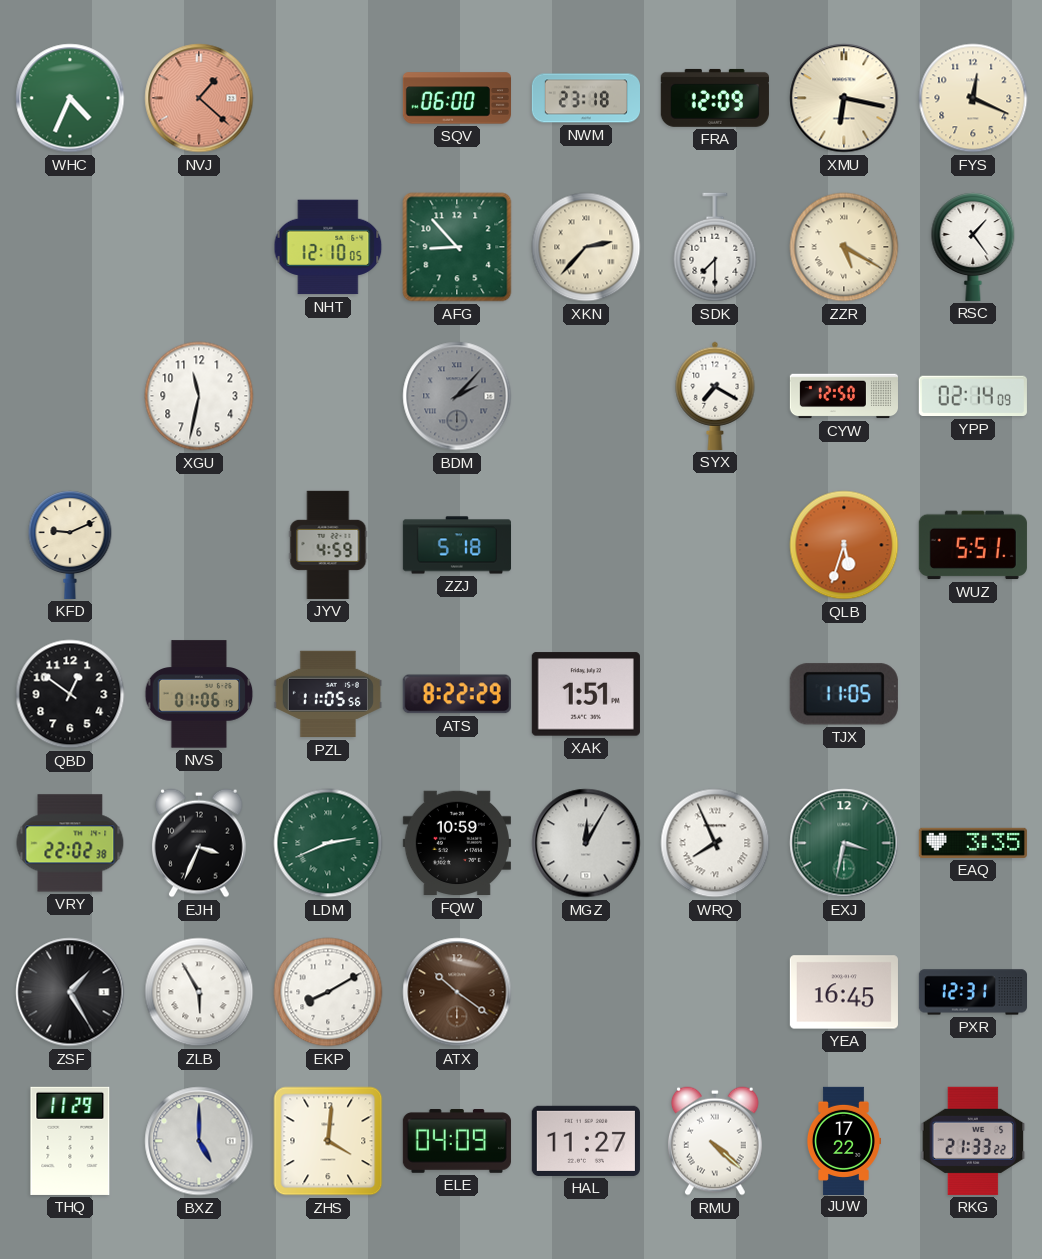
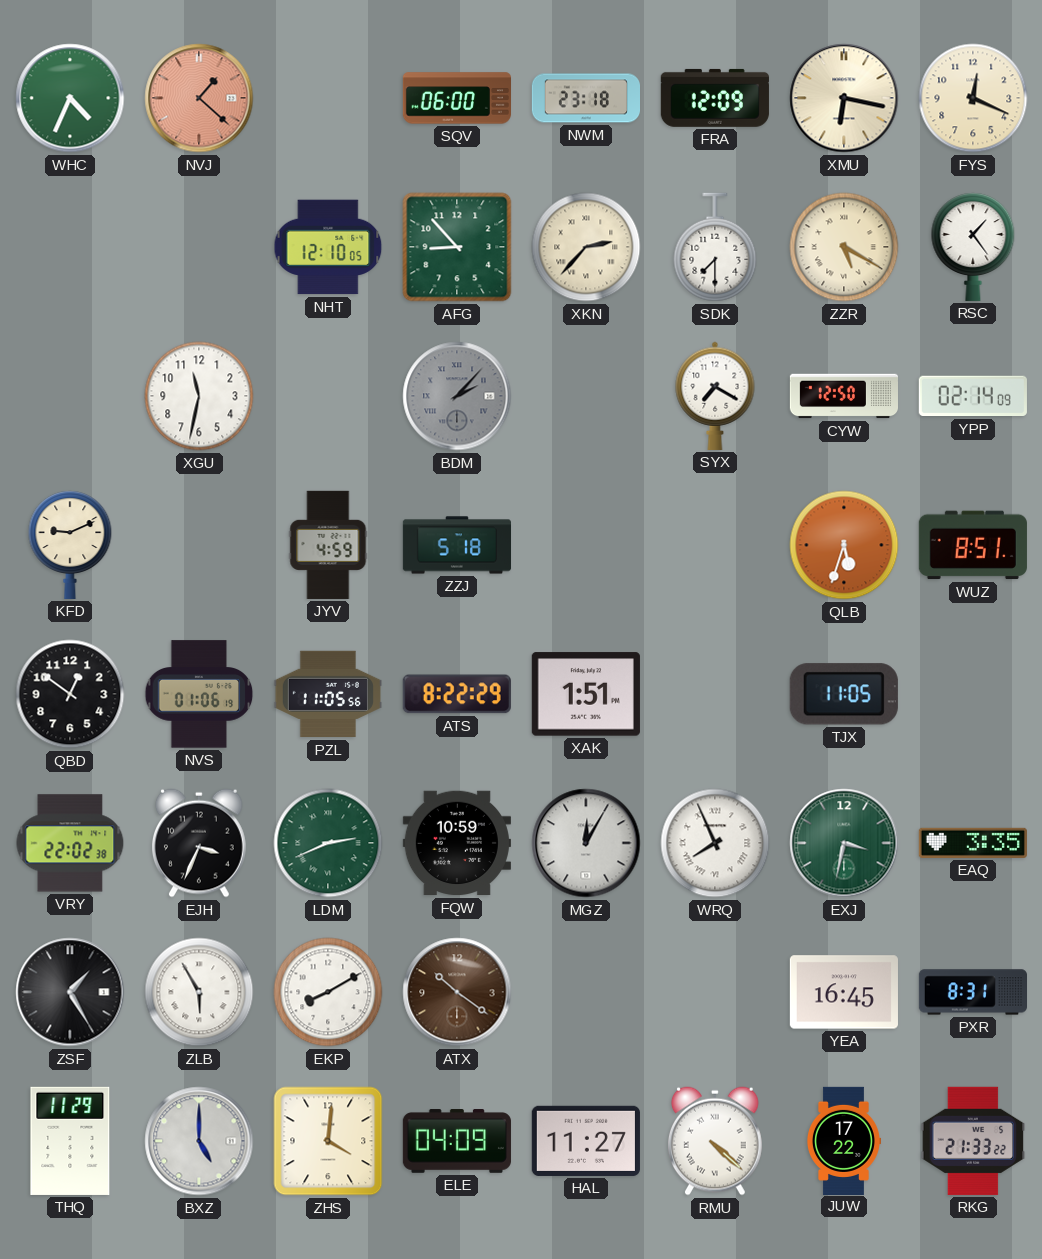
WUZ: 5:51 -> 8:51 (973, 545)
PXR: 12:31 -> 8:31 (972, 992)
